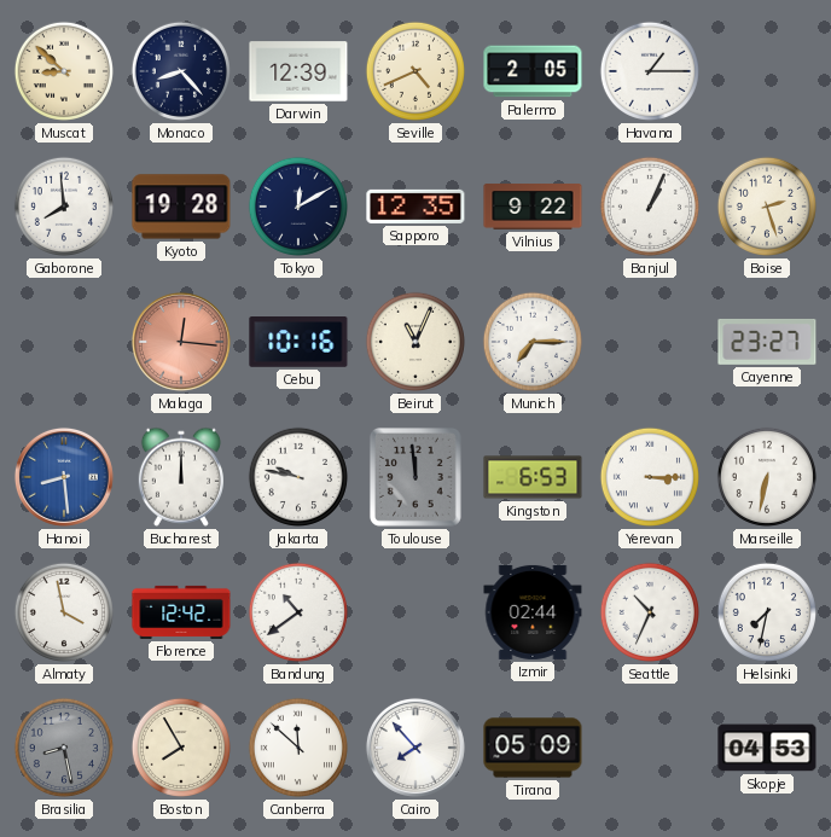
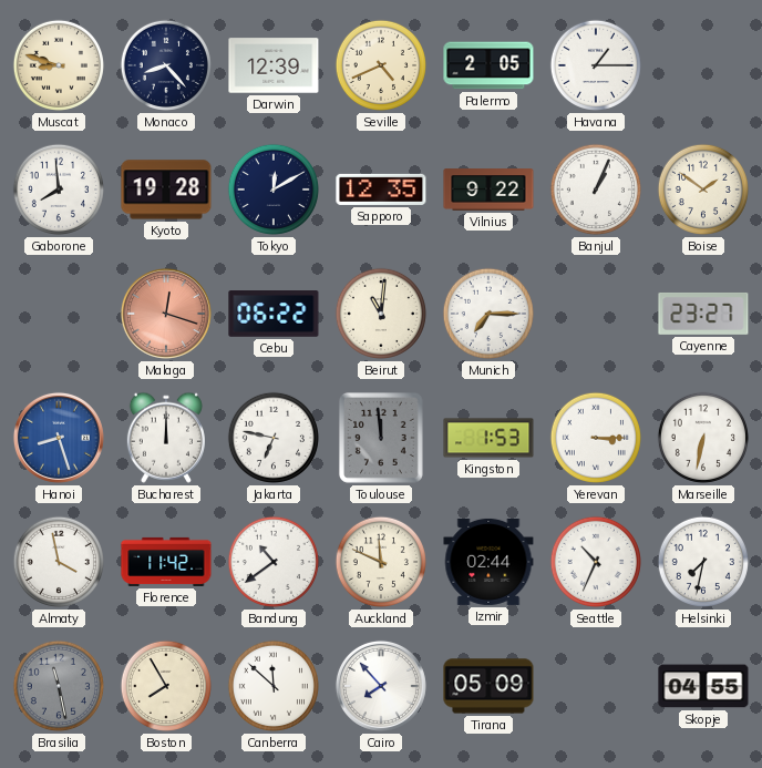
Muscat: 8:52 -> 8:48 (59, 65)
Boise: 2:27 -> 1:51 (703, 190)
Malaga: 12:16 -> 12:18 (166, 314)
Cebu: 10:16 -> 06:22 (274, 314)
Beirut: 11:04 -> 11:01 (381, 314)
Hanoi: 8:29 -> 8:27 (59, 438)
Jakarta: 9:47 -> 6:47 (274, 438)
Kingston: 6:53 -> 1:53 (488, 438)
Florence: 12:42 -> 11:42 (166, 562)
Auckland: none -> 11:49 (381, 562)
Brasilia: 8:28 -> 11:28 (59, 686)
Skopje: 04:53 -> 04:55 (703, 686)
